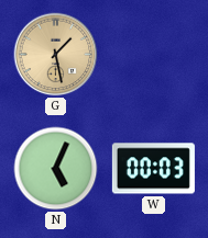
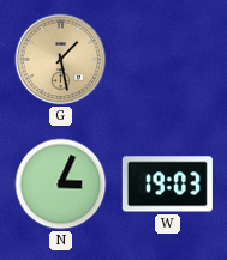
N: 5:04 -> 3:04 (61, 185)
W: 00:03 -> 19:03 (167, 185)
